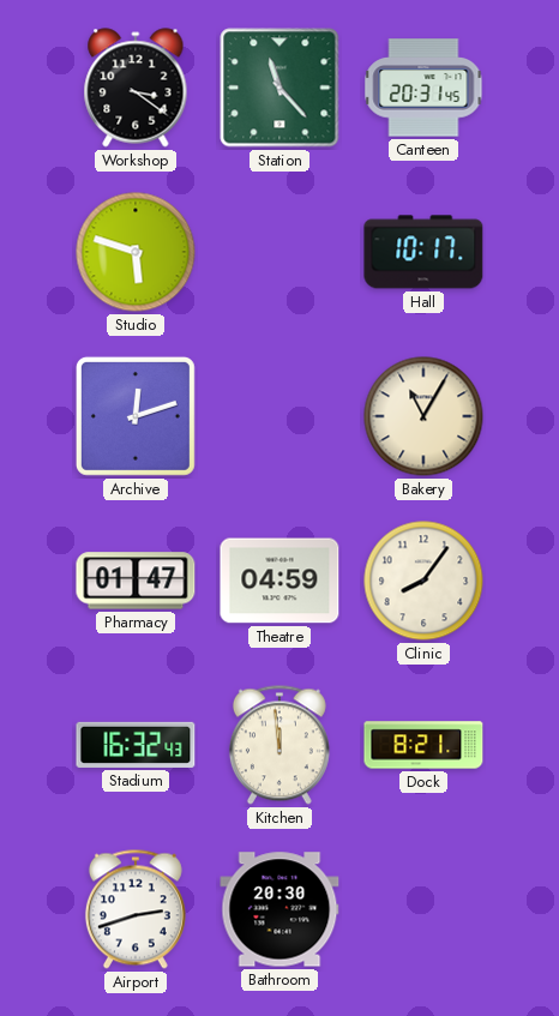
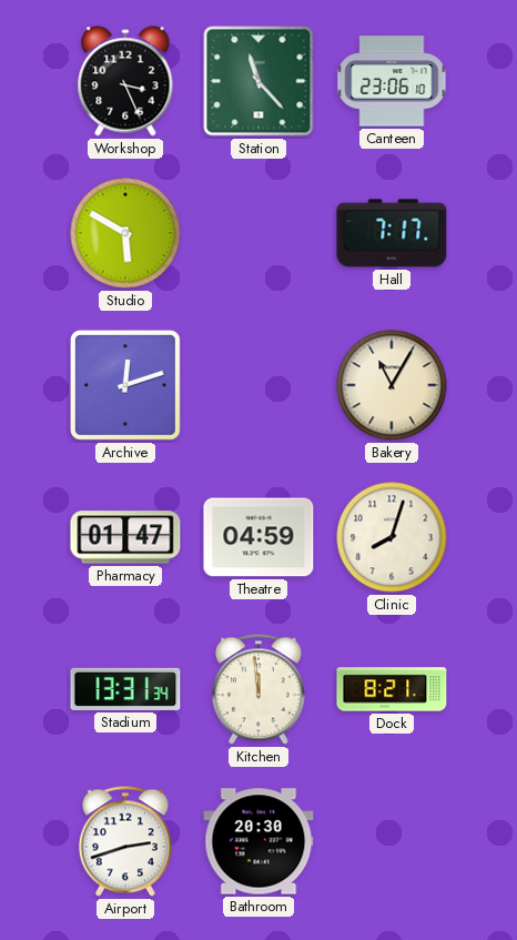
Workshop: 3:21 -> 3:26 (125, 81)
Canteen: 20:31 -> 23:06 (392, 81)
Studio: 5:48 -> 5:50 (125, 233)
Hall: 10:17 -> 7:17 (392, 233)
Clinic: 8:06 -> 8:03 (392, 537)
Stadium: 16:32 -> 13:31 (125, 689)
